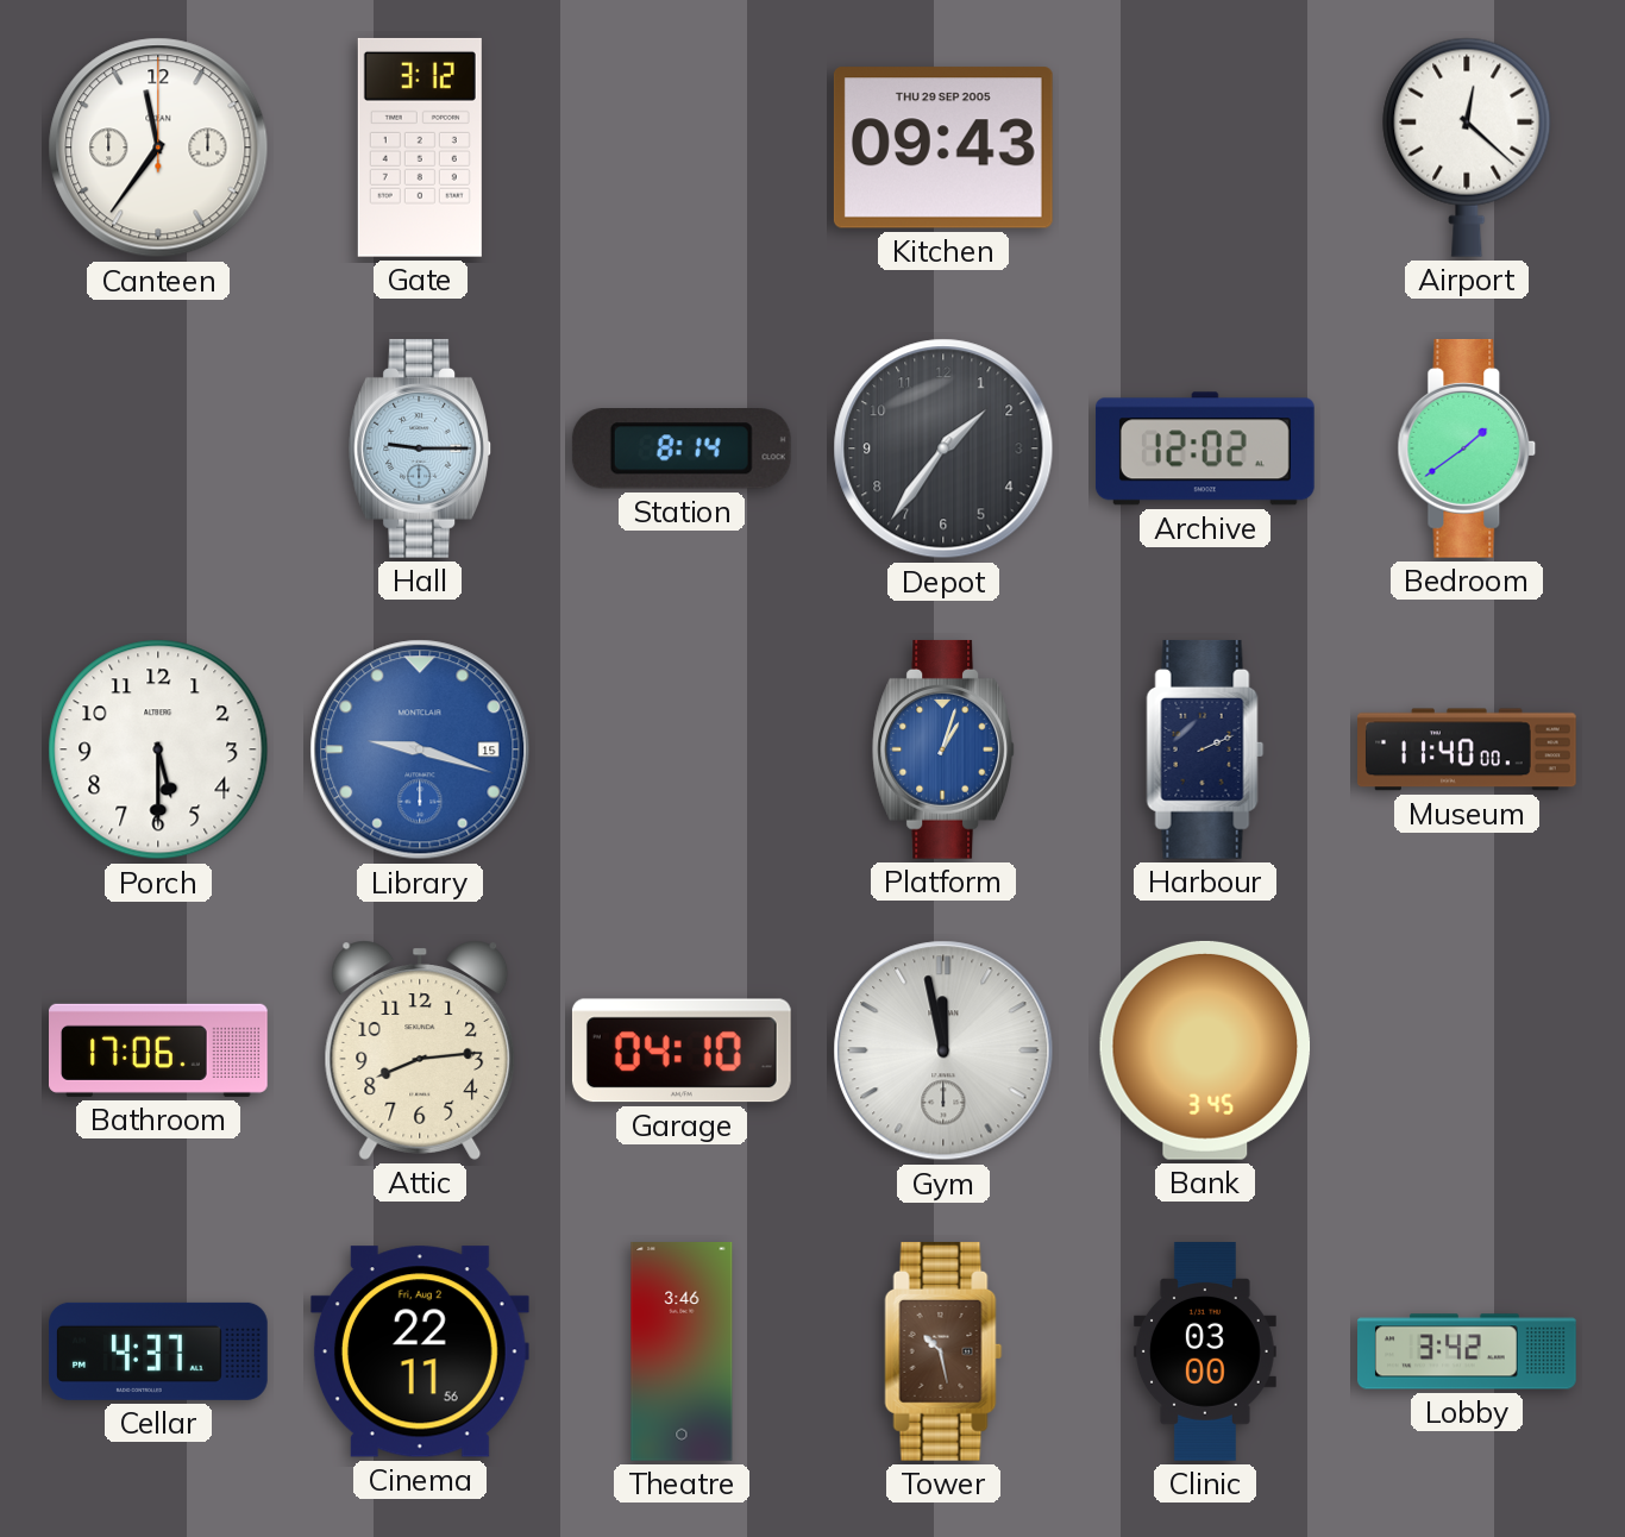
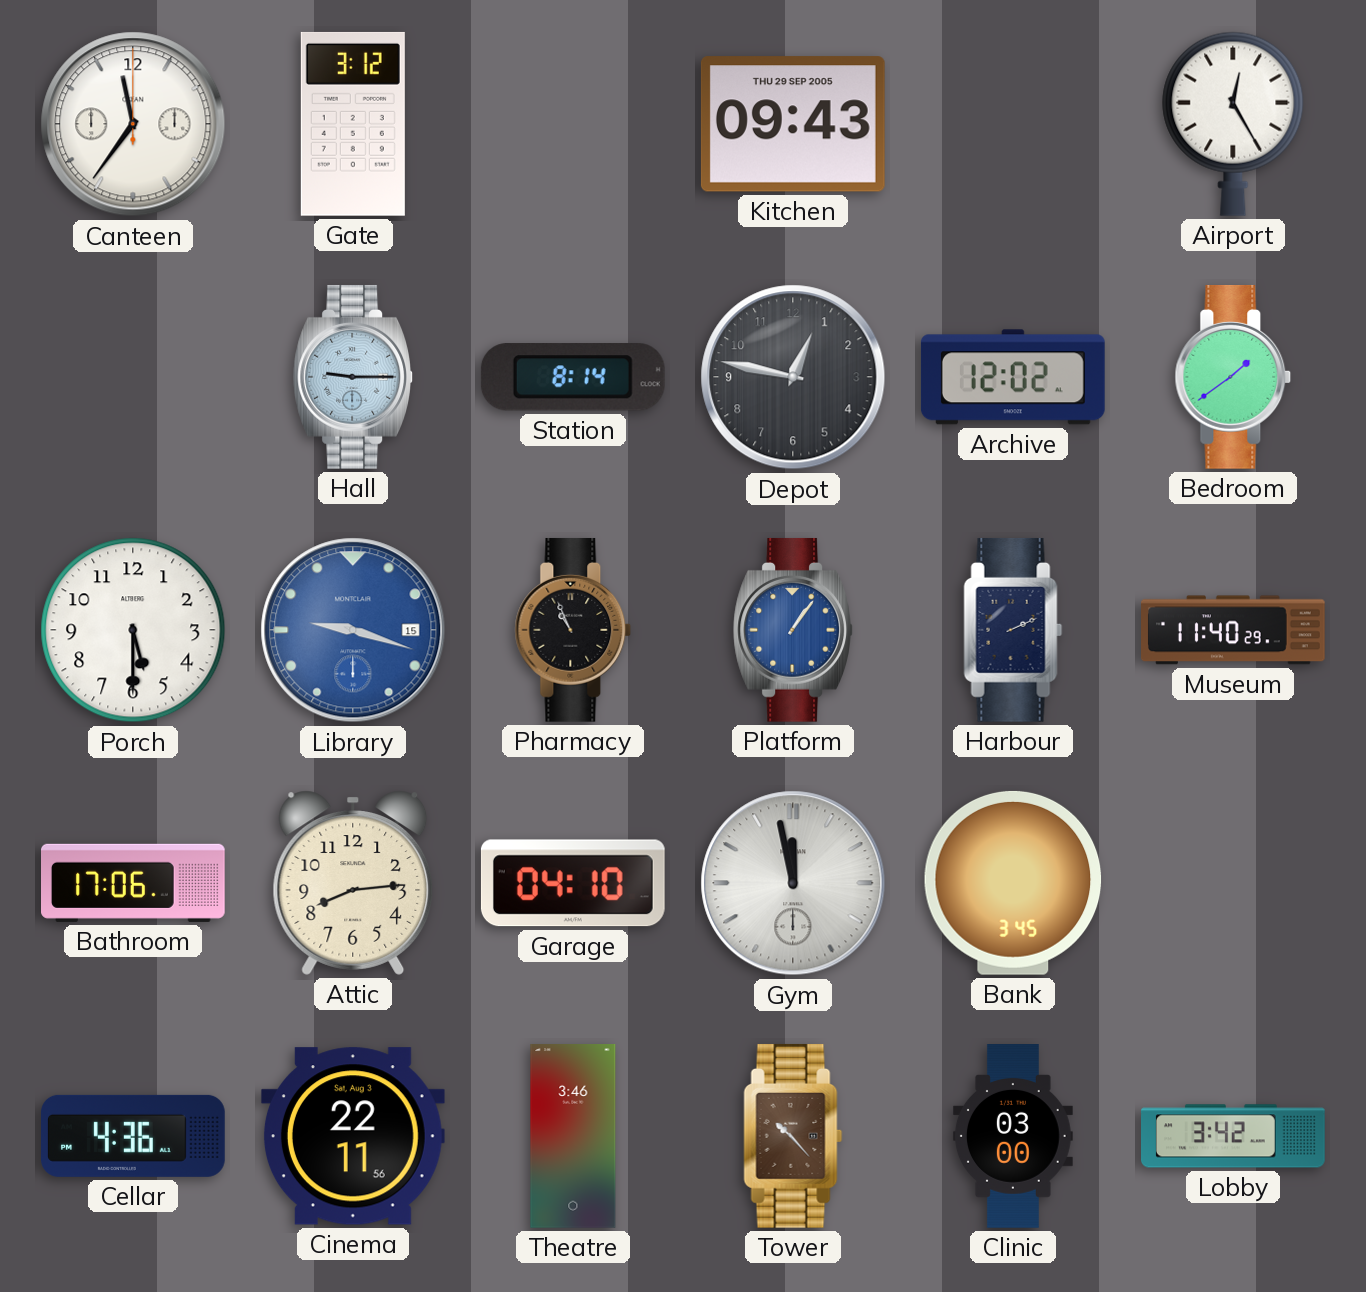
Airport: 12:22 -> 12:25 (1233, 124)
Depot: 1:36 -> 12:47 (793, 377)
Pharmacy: none -> 10:56 (573, 630)
Platform: 1:03 -> 1:06 (793, 630)
Museum: 11:40:00 -> 11:40:29 (1234, 630)
Cellar: 4:37 -> 4:36 (134, 1136)
Cinema date: Fri, Aug 2 -> Sat, Aug 3 (353, 1136)
Tower: 10:28 -> 10:23 (793, 1136)
